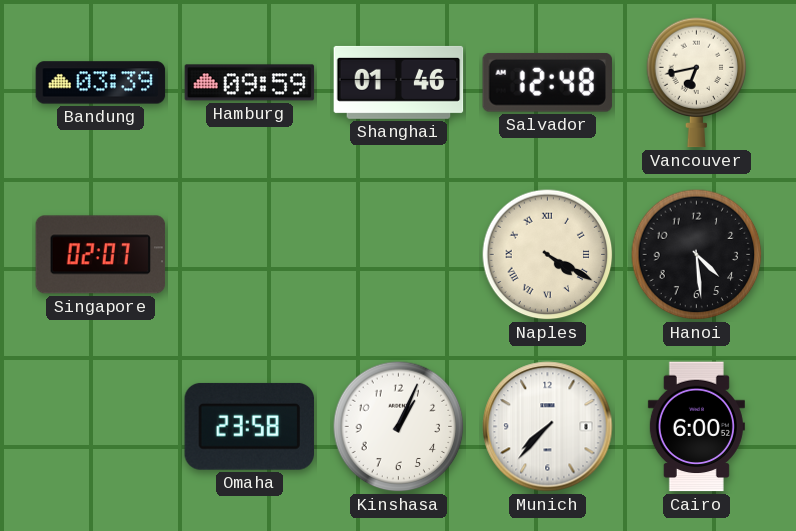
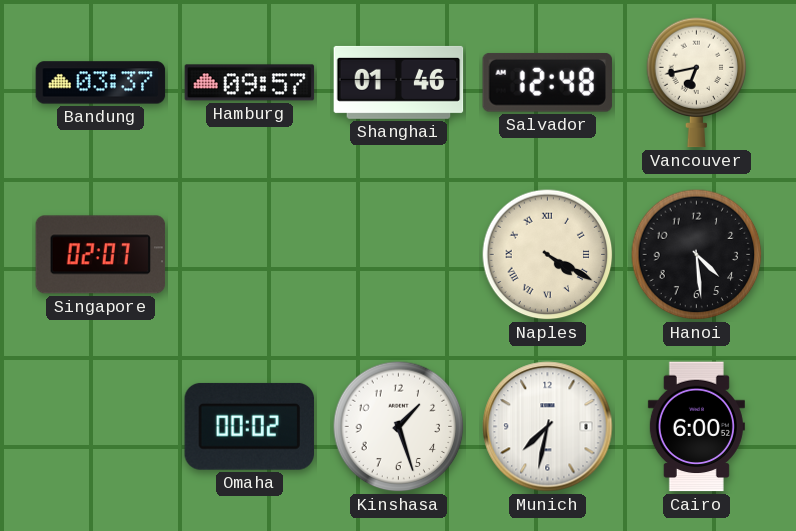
Bandung: 03:39 -> 03:37 (101, 83)
Hamburg: 09:59 -> 09:57 (250, 83)
Omaha: 23:58 -> 00:02 (249, 426)
Kinshasa: 1:04 -> 1:27 (399, 427)
Munich: 7:37 -> 7:32 (548, 427)
